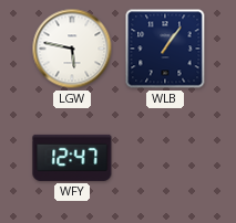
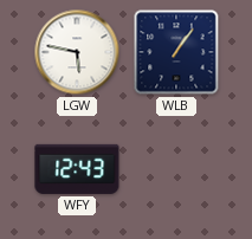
WFY: 12:47 -> 12:43 (77, 169)
